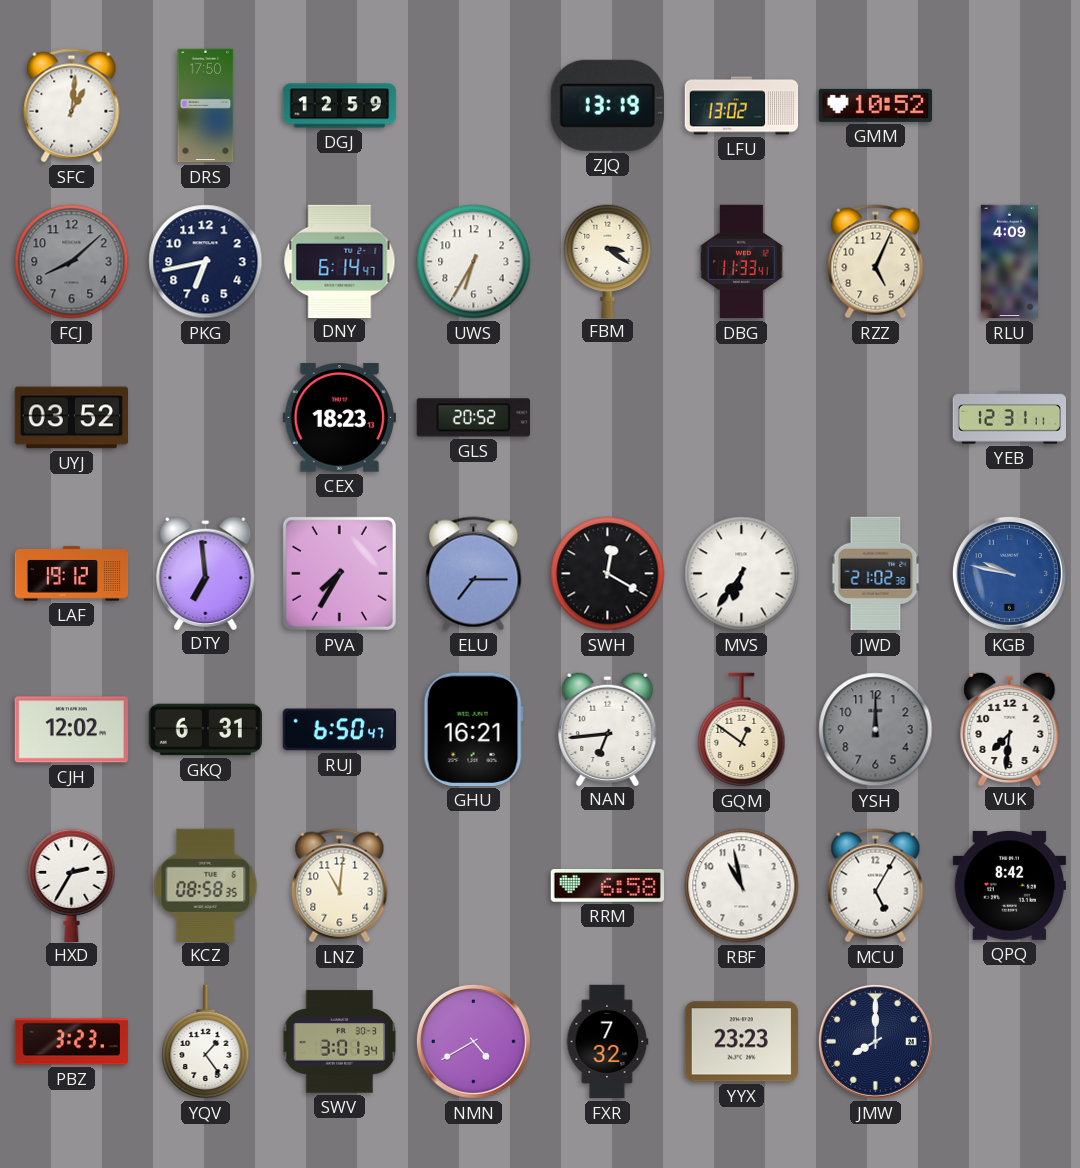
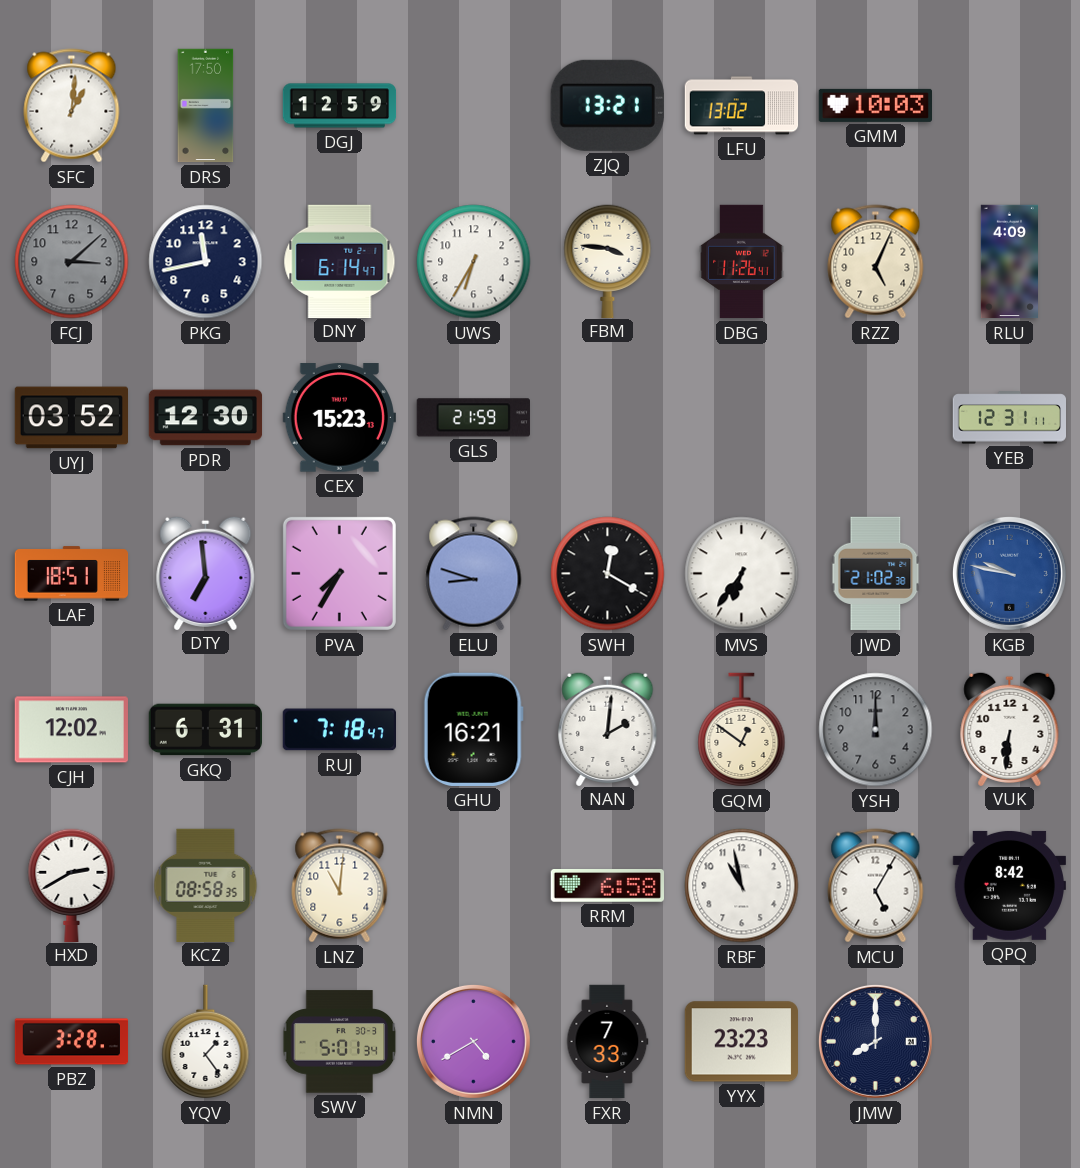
ZJQ: 13:19 -> 13:21 (607, 105)
GMM: 10:52 -> 10:03 (875, 105)
FCJ: 8:08 -> 3:08 (72, 262)
PKG: 6:43 -> 11:43 (206, 262)
FBM: 3:21 -> 3:46 (608, 261)
DBG: 11:33 -> 11:26 (742, 262)
PDR: none -> 12:30 (206, 418)
CEX: 18:23 -> 15:23 (339, 418)
GLS: 20:52 -> 21:59 (473, 418)
LAF: 19:12 -> 18:51 (72, 574)
ELU: 7:15 -> 8:48 (474, 574)
RUJ: 6:50 -> 7:18 (339, 730)
NAN: 6:44 -> 2:01 (608, 728)
VUK: 7:31 -> 6:31 (1010, 728)
HXD: 2:35 -> 2:40 (72, 885)
PBZ: 3:23 -> 3:28 (72, 1042)
SWV: 3:01 -> 5:01 (340, 1042)
FXR: 7:32 -> 7:33 (607, 1042)
